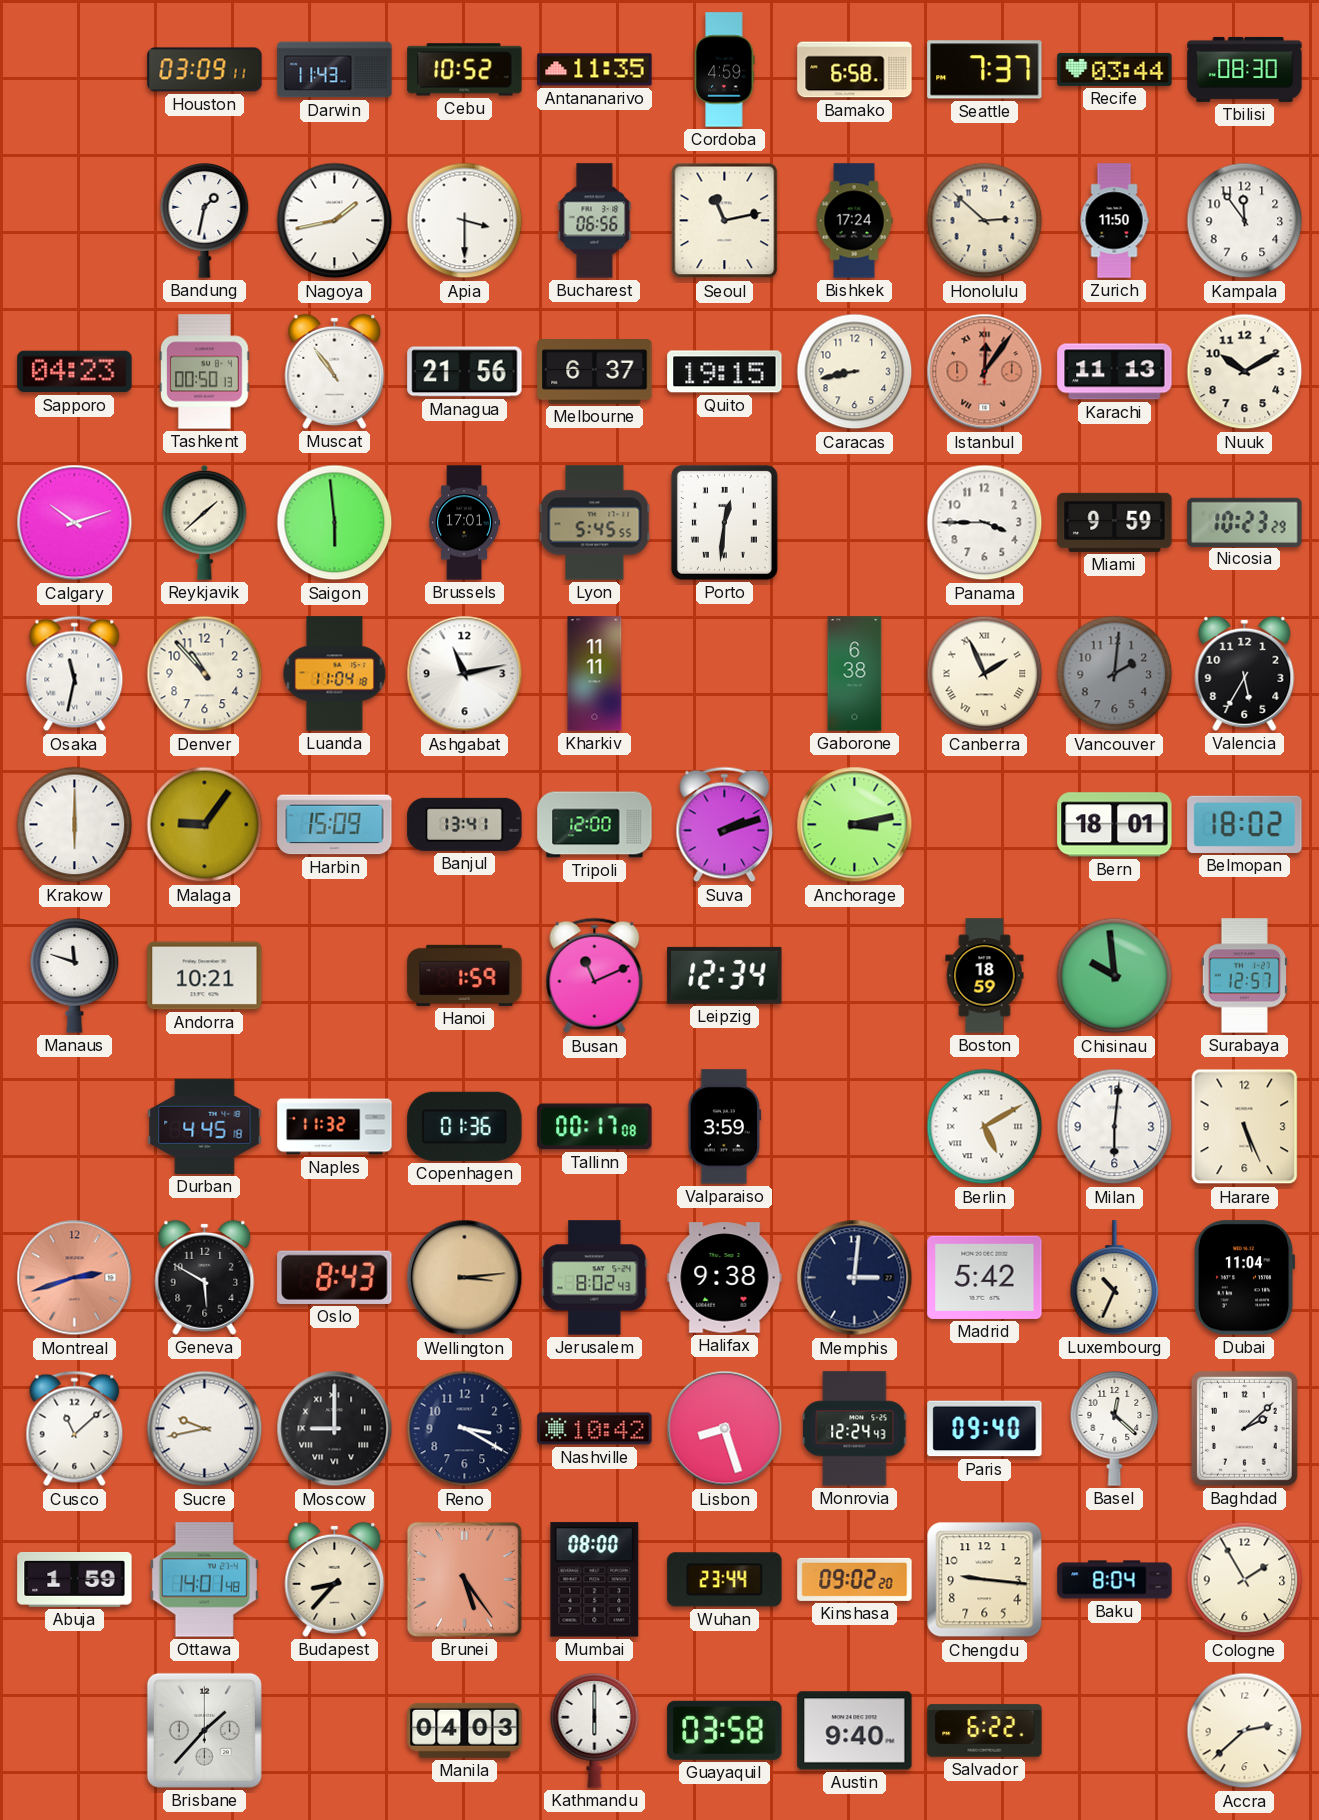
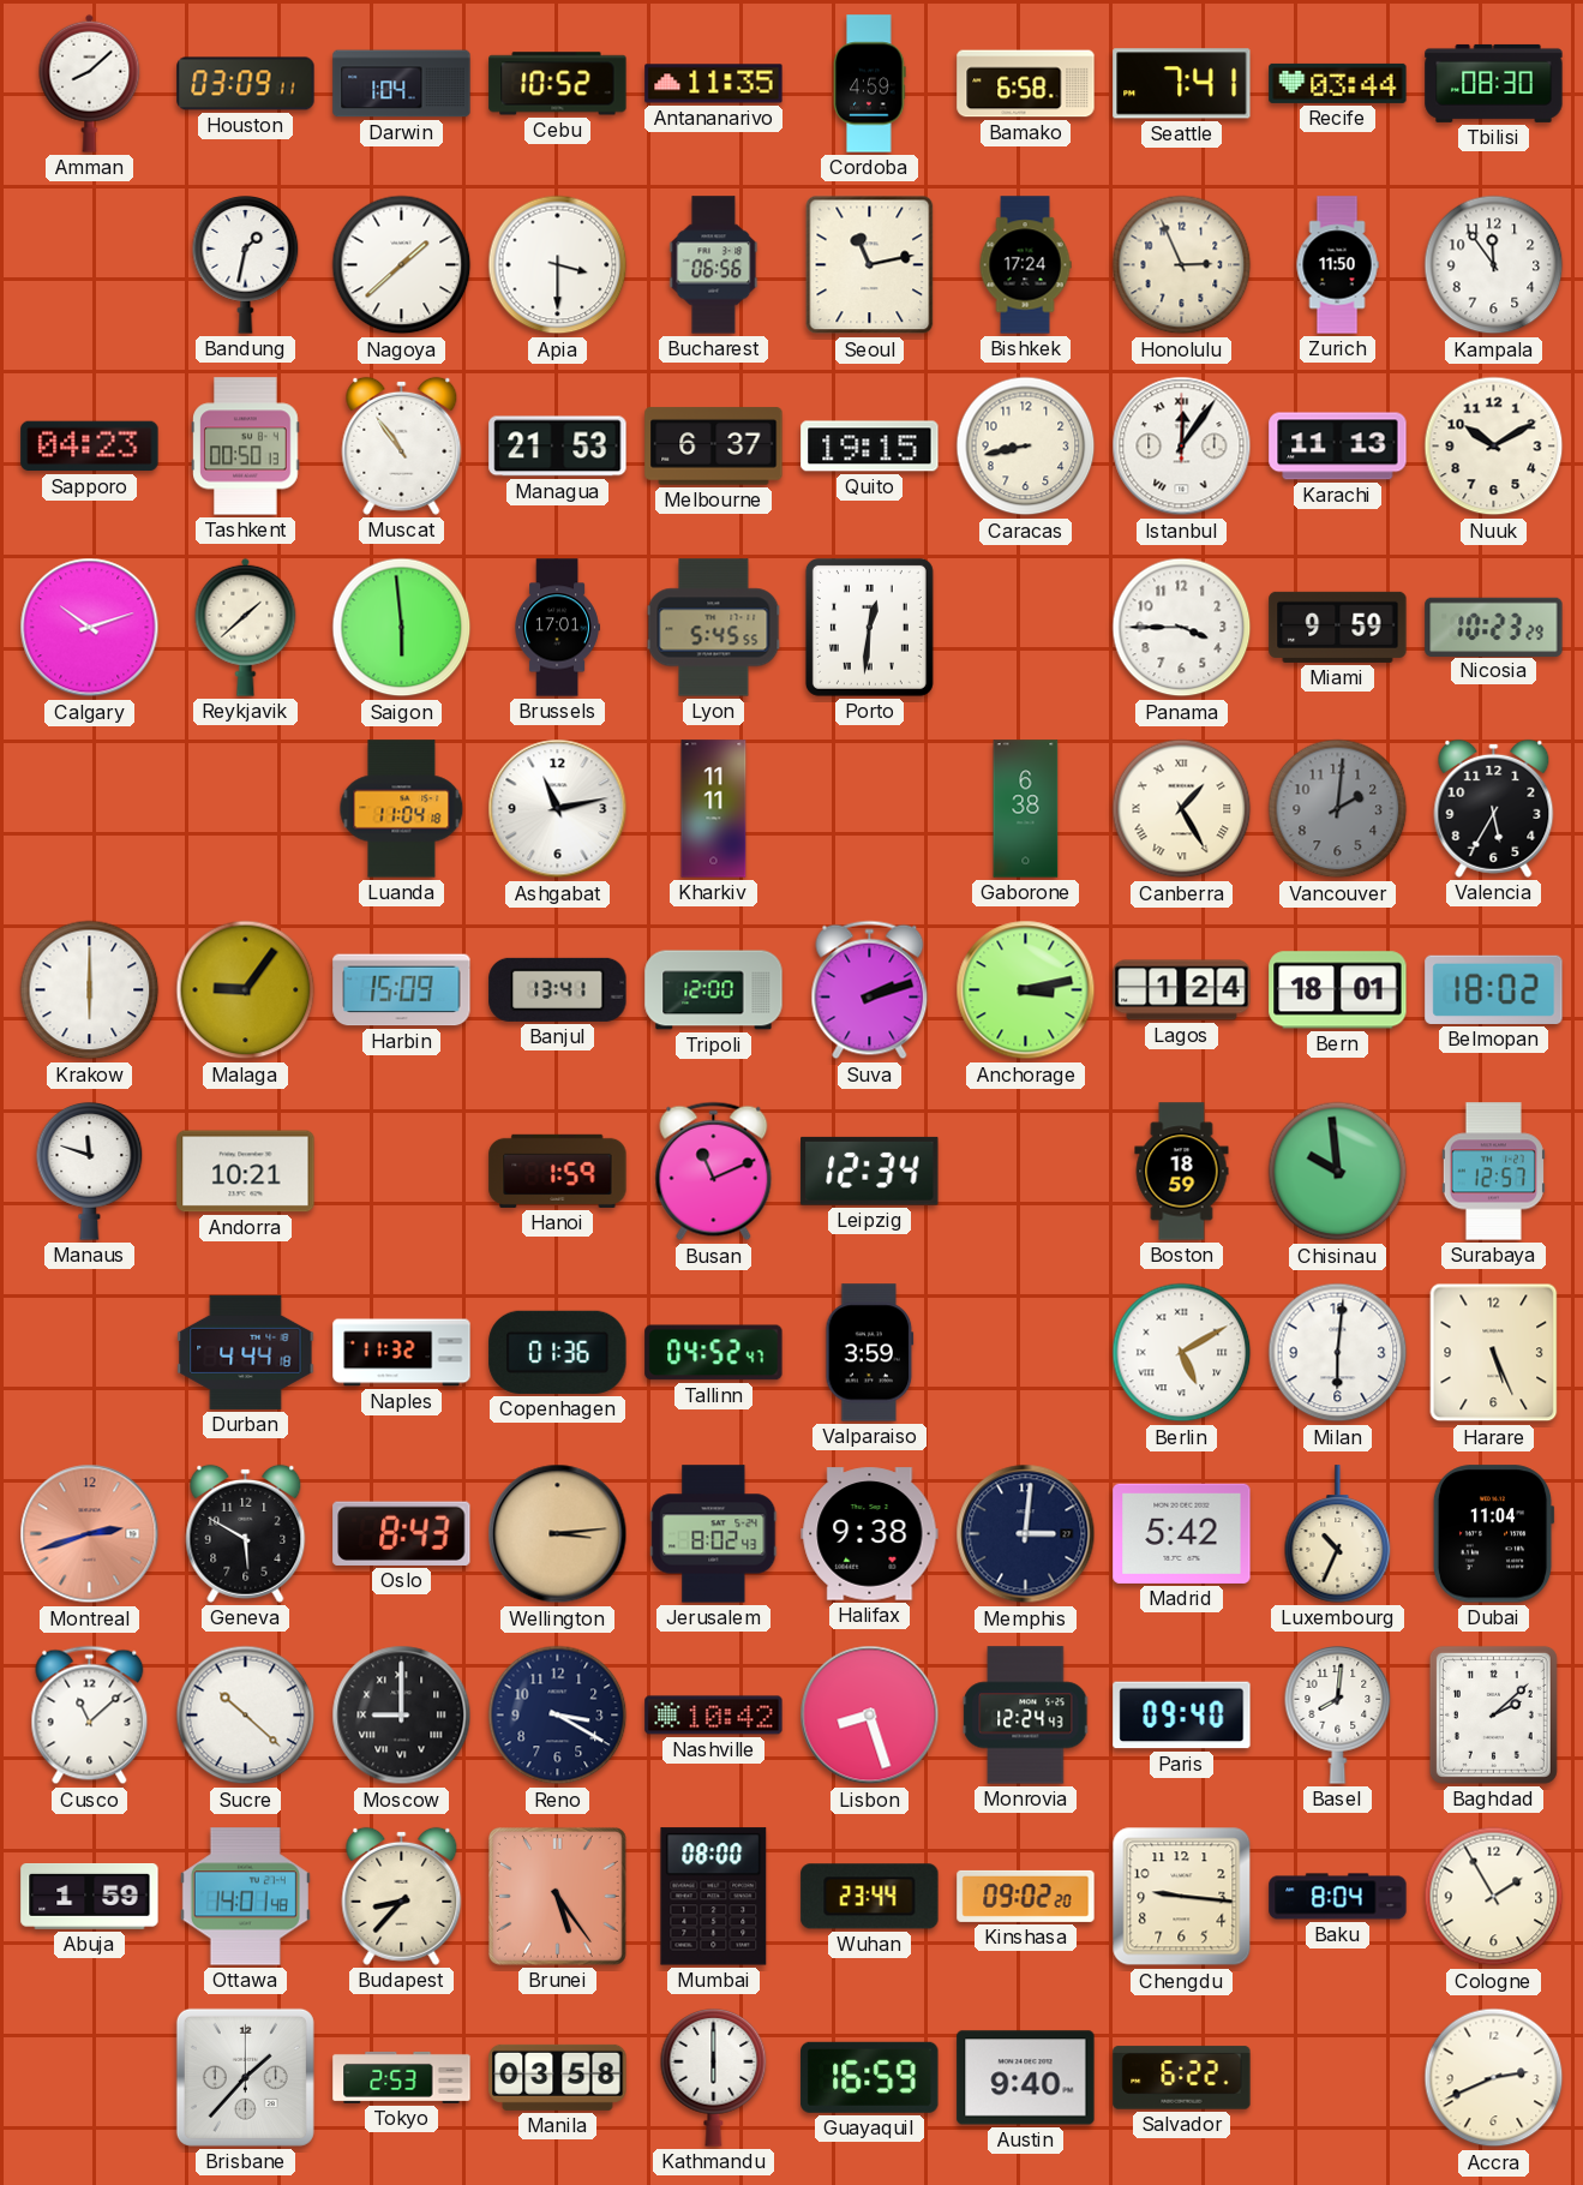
Amman: none -> 8:08 (90, 83)
Darwin: 11:43 -> 1:04 (402, 84)
Seattle: 7:37 -> 7:41 (1182, 84)
Nagoya: 1:43 -> 1:38 (402, 265)
Honolulu: 2:52 -> 2:56 (1182, 265)
Managua: 21:56 -> 21:53 (558, 447)
Istanbul dial: salmon -> white (1182, 447)
Osaka: 11:32 -> none (75, 674)
Denver: 10:53 -> none (205, 674)
Canberra: 1:56 -> 1:25 (1182, 809)
Lagos: none -> 1:24 (1182, 990)
Durban: 4:45 -> 4:44 (246, 1352)
Tallinn: 00:17 -> 04:52 (714, 1353)
Sucre: 9:43 -> 10:22 (246, 1716)
Basel: 12:22 -> 8:01 (1338, 1716)
Tokyo: none -> 2:53 (402, 2077)
Manila: 04:03 -> 03:58 (558, 2077)
Guayaquil: 03:58 -> 16:59 (870, 2077)
Accra: 2:38 -> 2:41 (1494, 2078)
